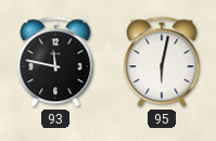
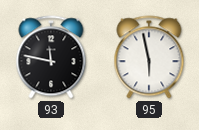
95: 6:02 -> 5:58 (149, 57)
